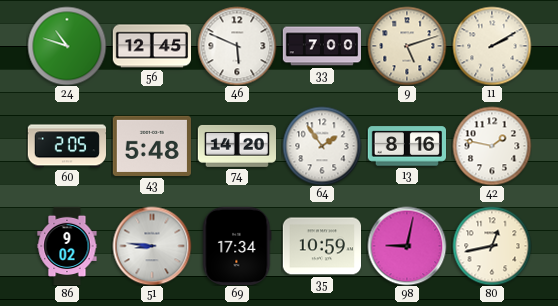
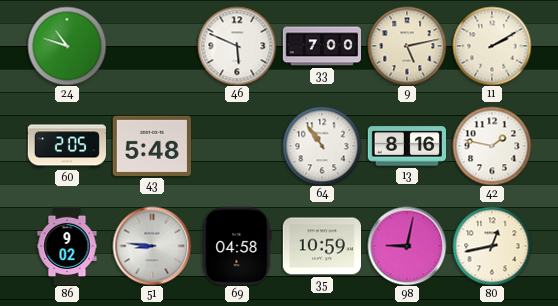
56: 12:45 -> none (151, 46)
9: 5:12 -> 5:13 (407, 46)
74: 14:20 -> none (236, 146)
64: 1:54 -> 10:54 (322, 146)
69: 17:34 -> 04:58 (237, 246)
